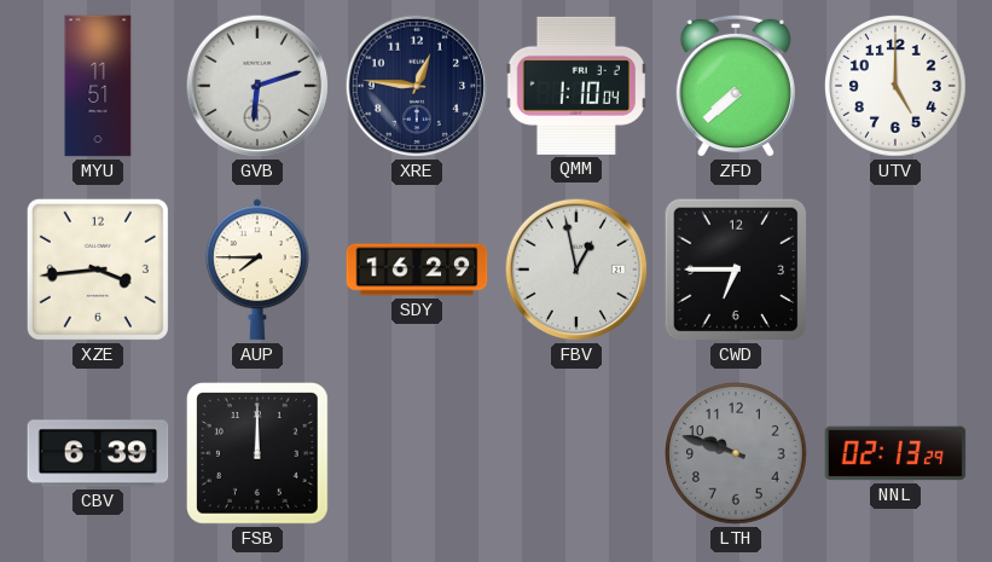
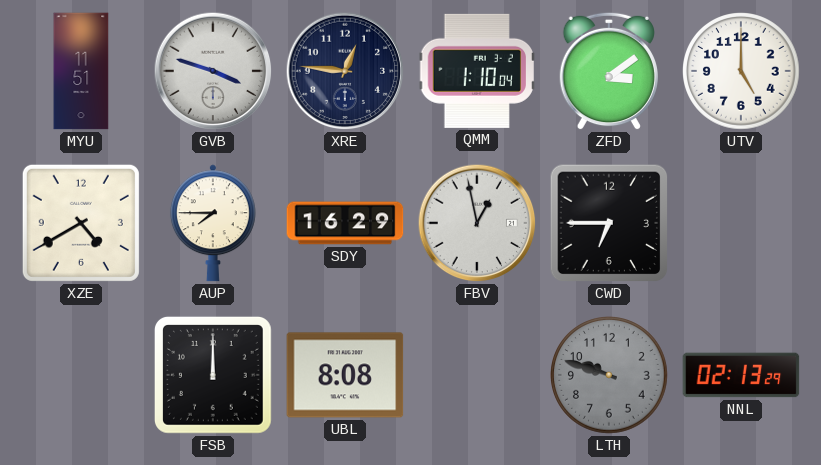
GVB: 6:12 -> 3:48 (213, 71)
ZFD: 7:38 -> 3:09 (609, 71)
XZE: 3:44 -> 4:40 (81, 223)
CBV: 6:39 -> none (98, 453)
UBL: none -> 8:08 (345, 375)
